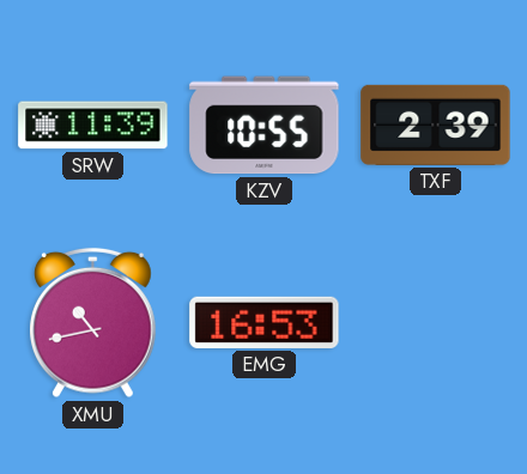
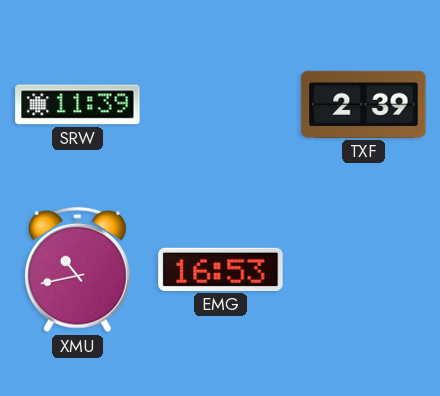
KZV: 10:55 -> none (265, 126)
